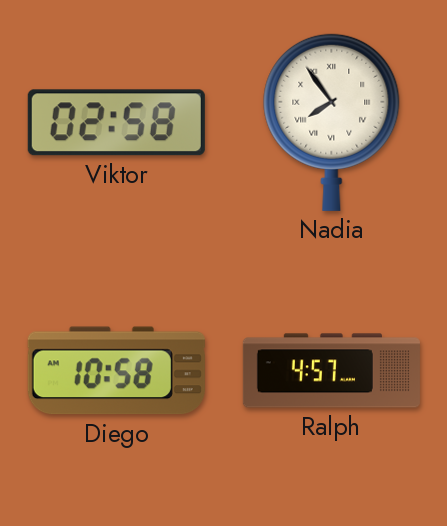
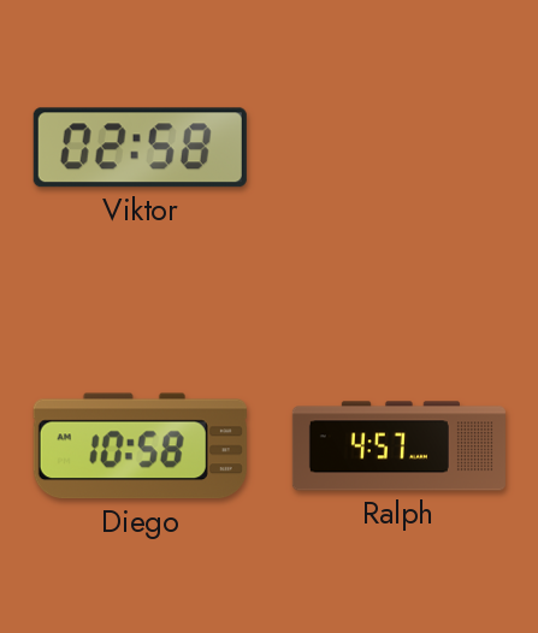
Nadia: 7:54 -> none (332, 122)
